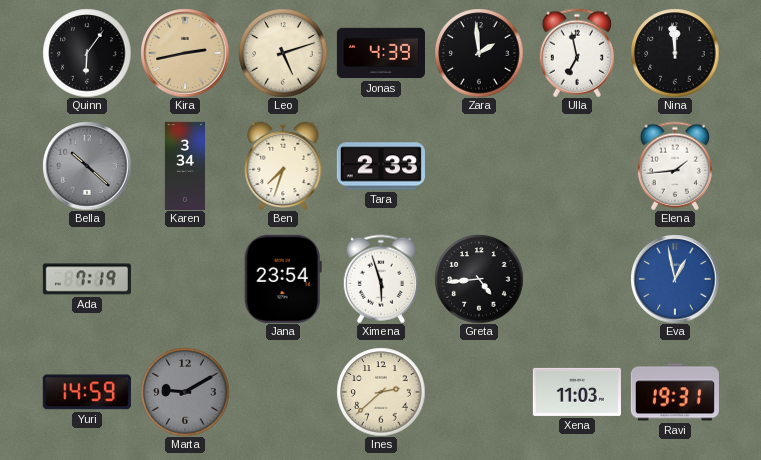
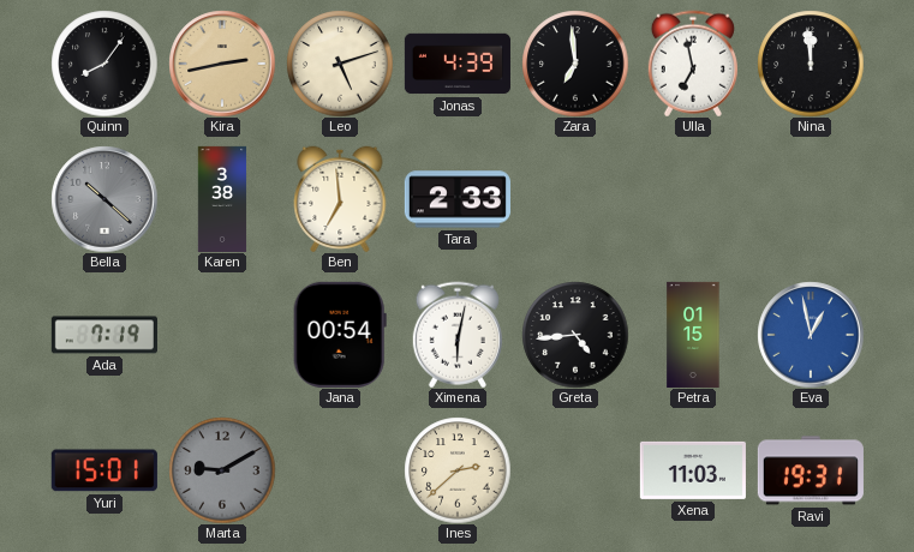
Quinn: 6:06 -> 8:06 (104, 64)
Zara: 1:59 -> 6:59 (575, 64)
Karen: 3:34 -> 3:38 (222, 198)
Ben: 7:33 -> 6:59 (340, 199)
Elena: 1:44 -> none (675, 166)
Jana: 23:54 -> 00:54 (340, 335)
Ximena: 5:57 -> 6:02 (458, 335)
Petra: none -> 01:15 (693, 335)
Yuri: 14:59 -> 15:01 (104, 470)
